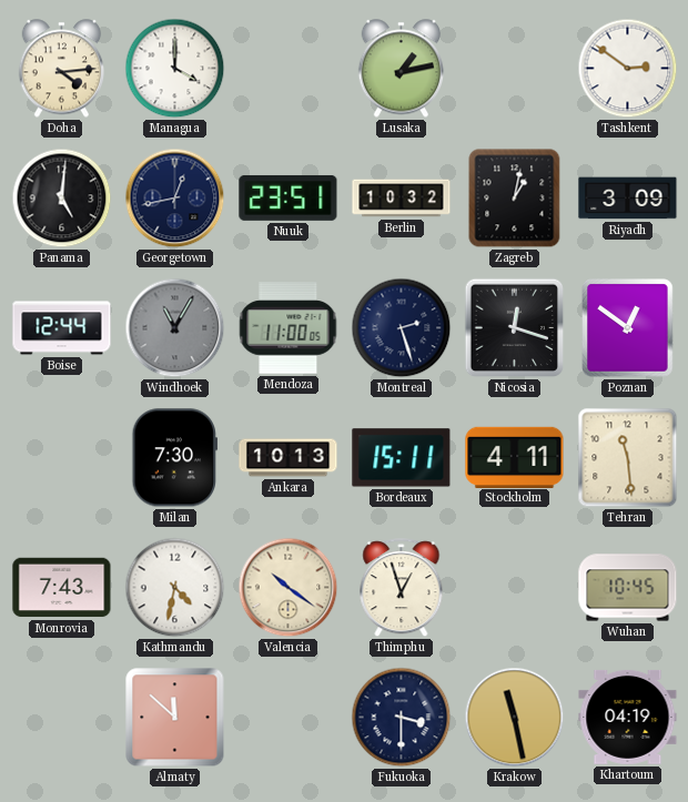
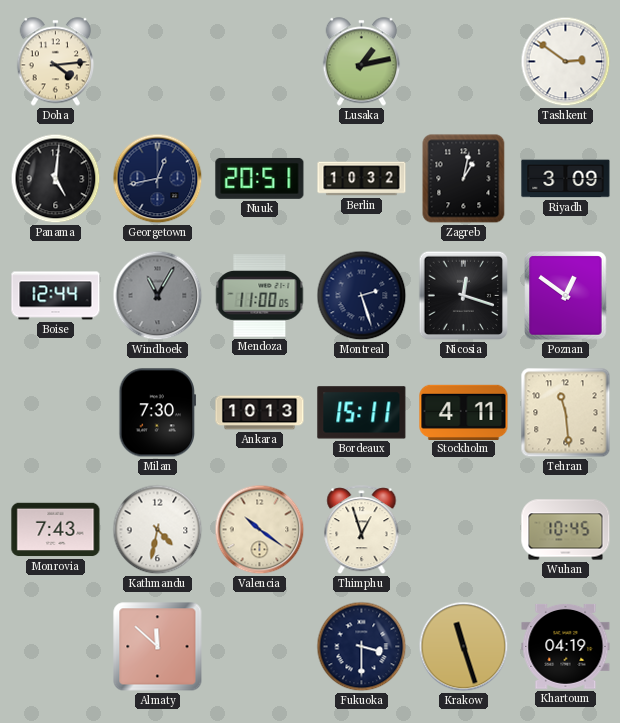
Managua: 4:00 -> none (175, 69)
Nuuk: 23:51 -> 20:51 (260, 178)
Krakow: 11:28 -> 11:27 (464, 647)
